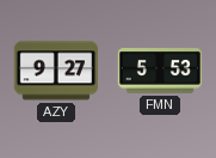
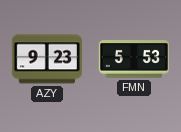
AZY: 9:27 -> 9:23 (47, 59)
